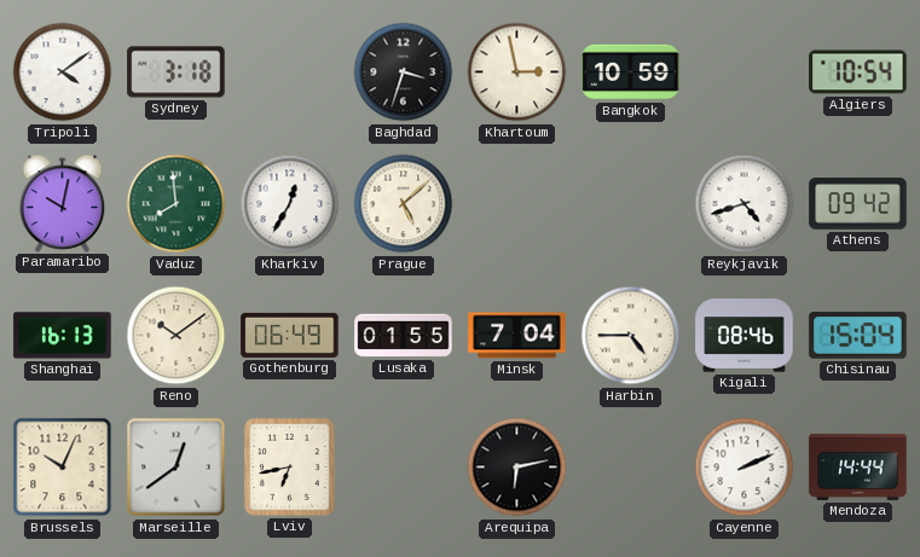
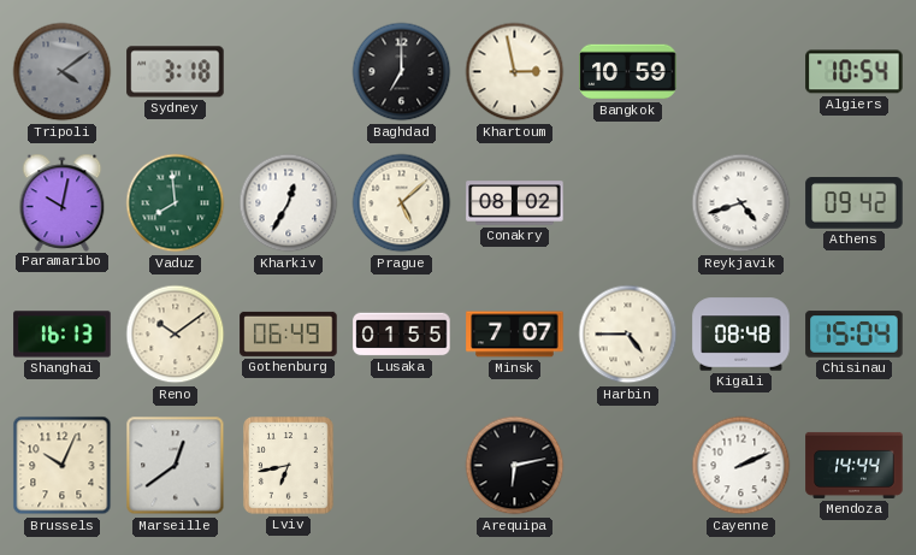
Tripoli dial: white -> grey (63, 72)
Baghdad: 3:33 -> 7:00 (402, 72)
Conakry: none -> 08:02 (515, 203)
Minsk: 7:04 -> 7:07 (515, 335)
Kigali: 08:46 -> 08:48 (741, 335)
